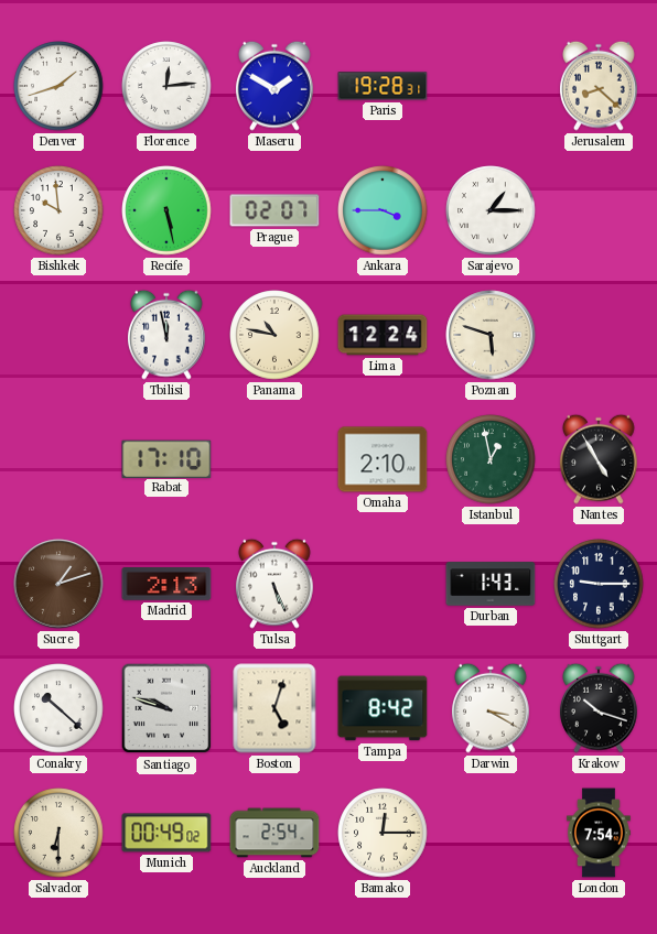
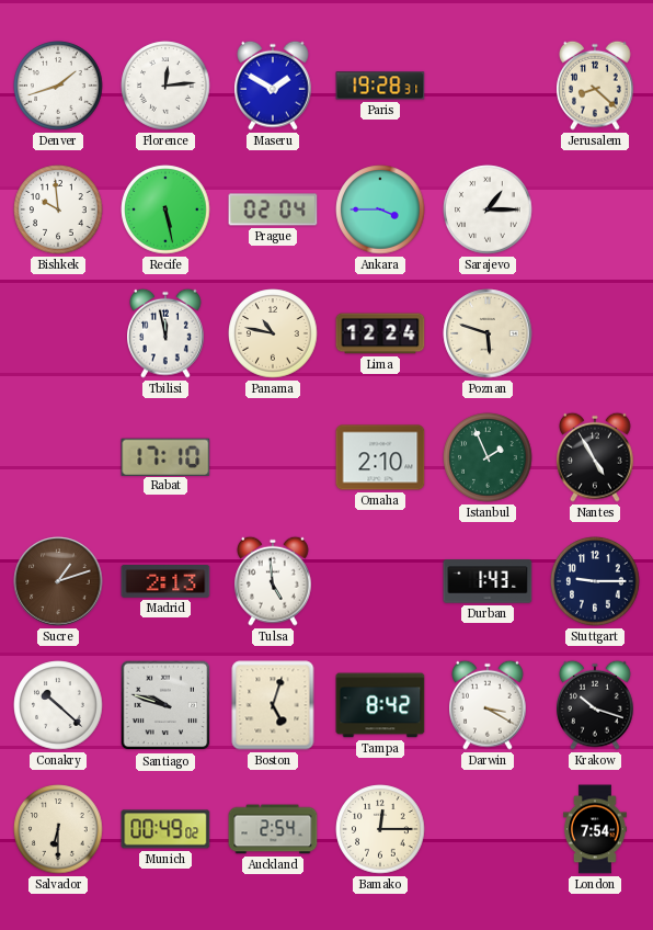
Prague: 02:07 -> 02:04 (273, 209)
Istanbul: 12:58 -> 1:56 (488, 457)
Tulsa: 5:26 -> 4:59 (274, 581)
